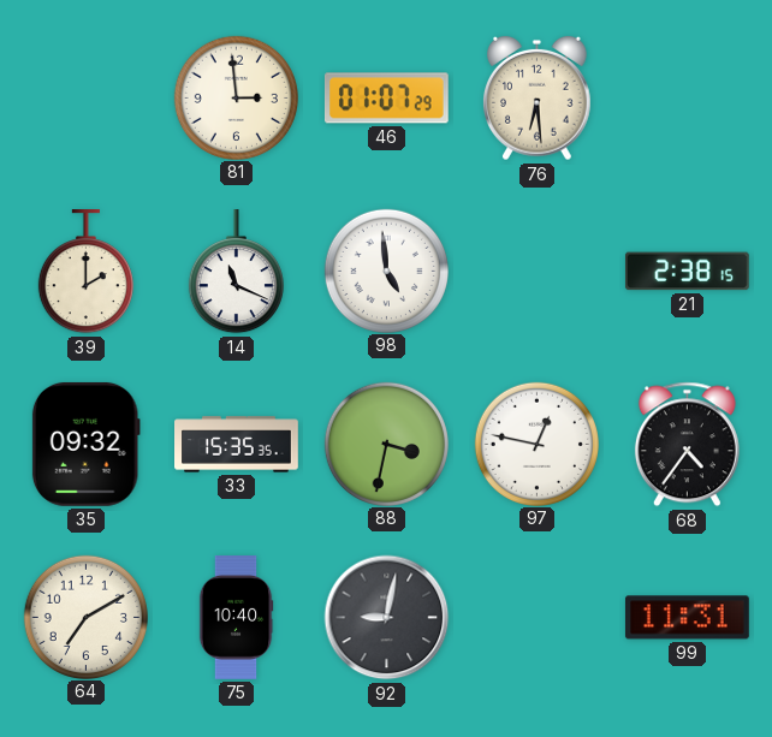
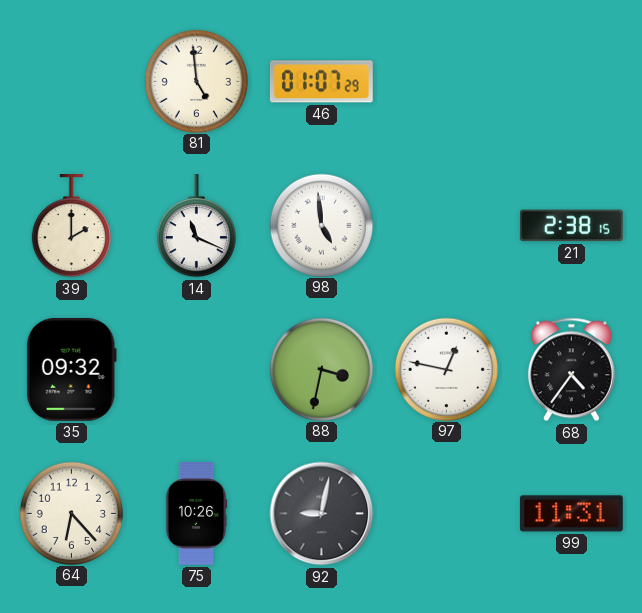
81: 2:59 -> 4:59 (196, 81)
76: 6:29 -> none (538, 99)
33: 15:35 -> none (237, 445)
64: 7:10 -> 6:23 (71, 513)
75: 10:40 -> 10:26 (196, 514)
